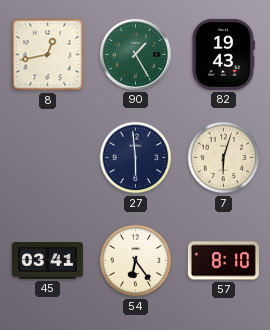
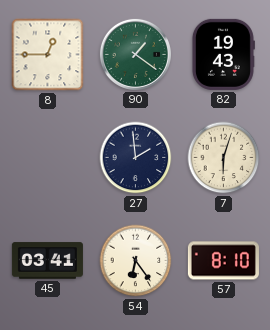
8: 12:43 -> 12:45 (48, 55)
90: 1:25 -> 1:21 (135, 54)
27: 5:59 -> 1:59 (136, 158)
